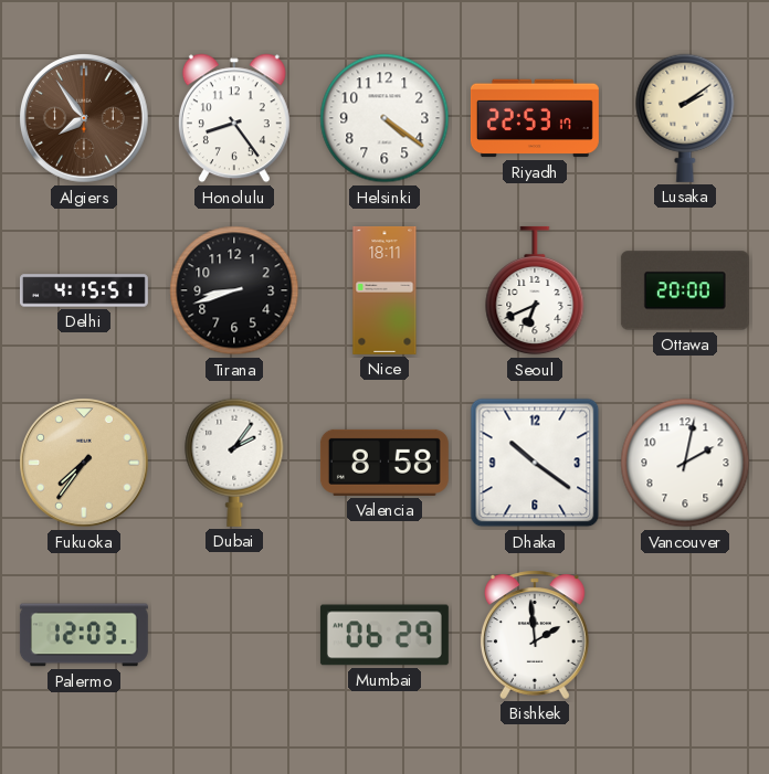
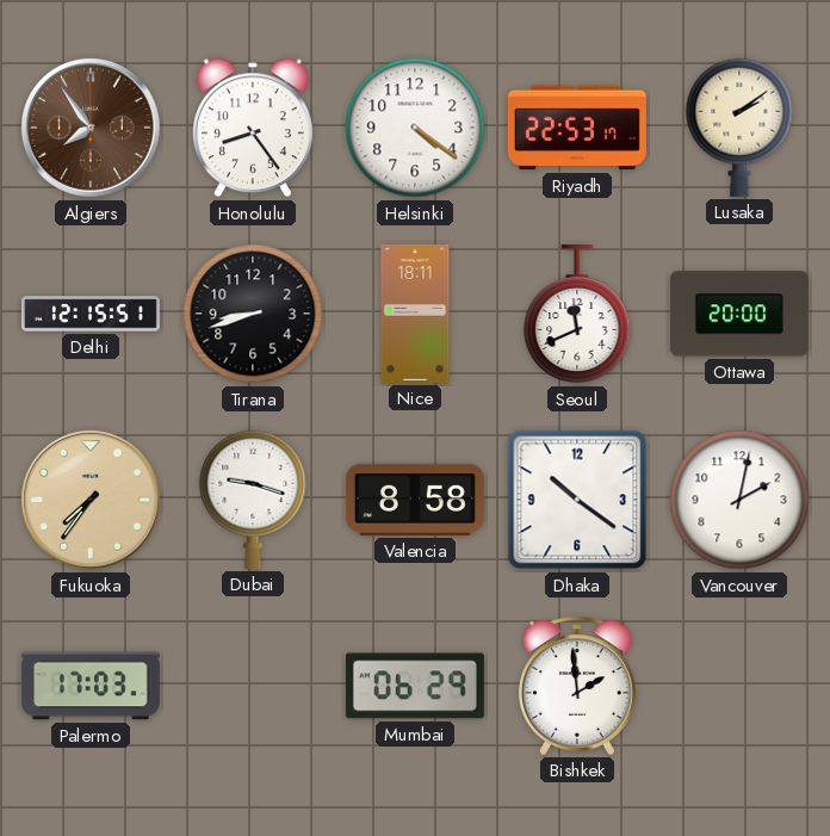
Delhi: 4:15 -> 12:15 (91, 314)
Seoul: 6:41 -> 11:41 (577, 314)
Dubai: 2:06 -> 9:18 (253, 500)
Palermo: 12:03 -> 17:03 (91, 686)
